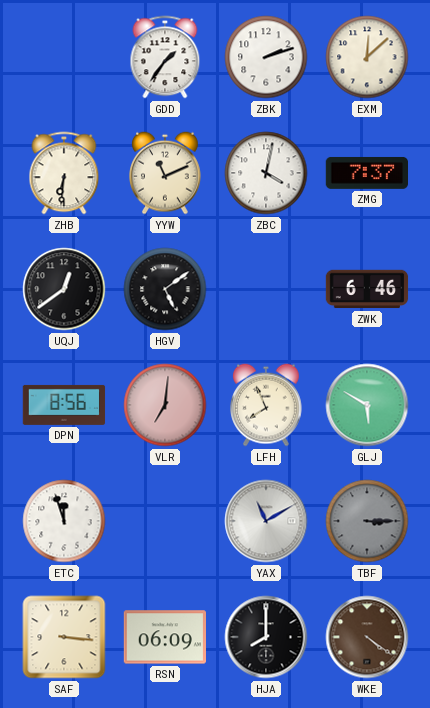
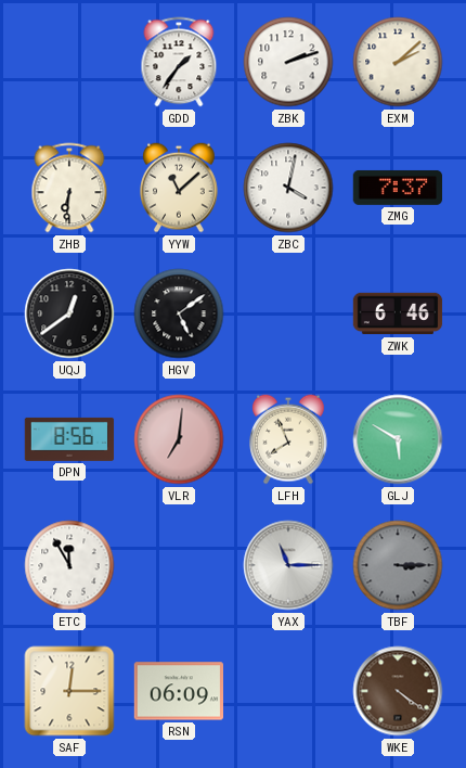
EXM: 12:08 -> 2:08 (398, 62)
YYW: 11:11 -> 11:08 (180, 188)
ETC: 11:57 -> 11:55 (69, 565)
YAX: 11:10 -> 11:15 (288, 565)
SAF: 3:16 -> 12:15 (69, 691)
HJA: 8:00 -> none (266, 637)
